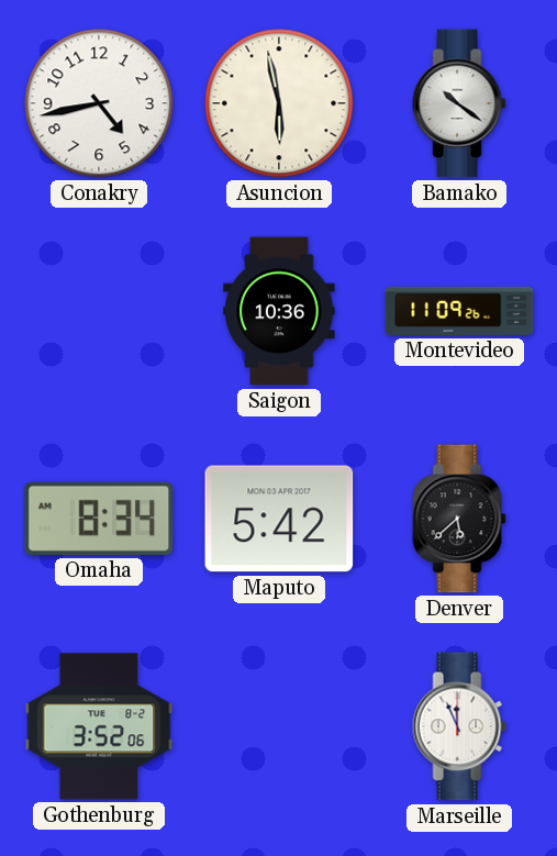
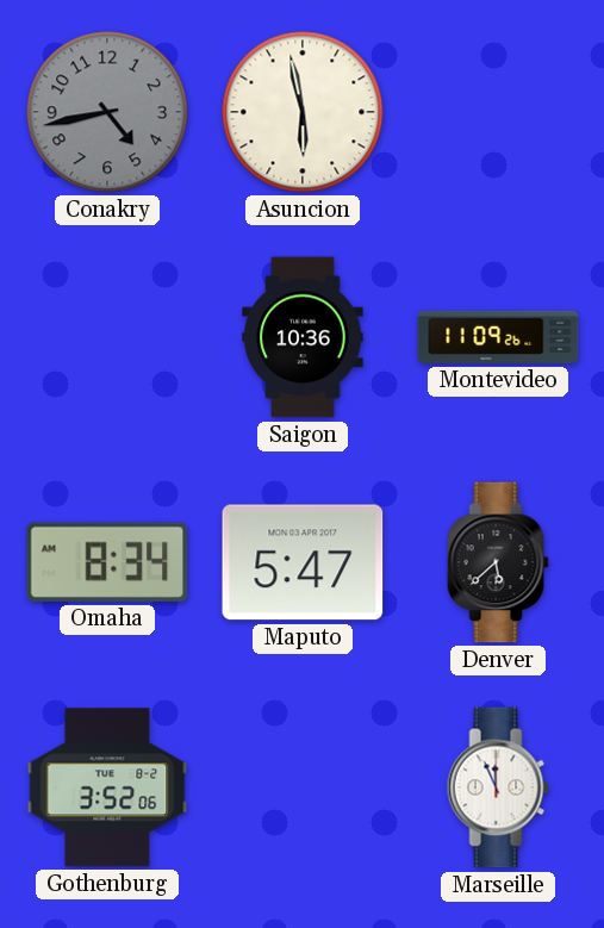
Conakry dial: white -> grey (107, 112)
Bamako: 10:21 -> none (459, 103)
Maputo: 5:42 -> 5:47 (303, 562)
